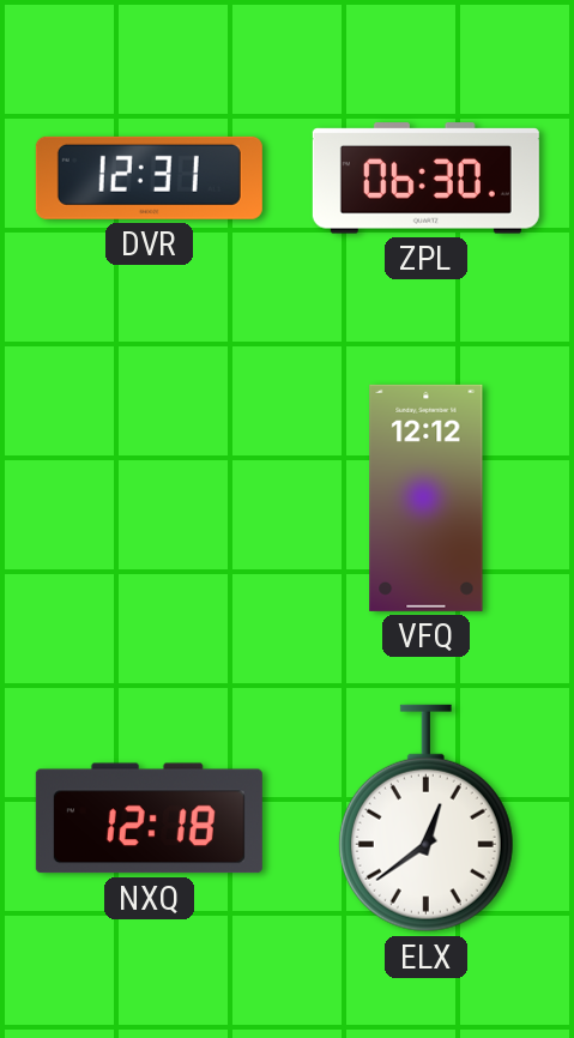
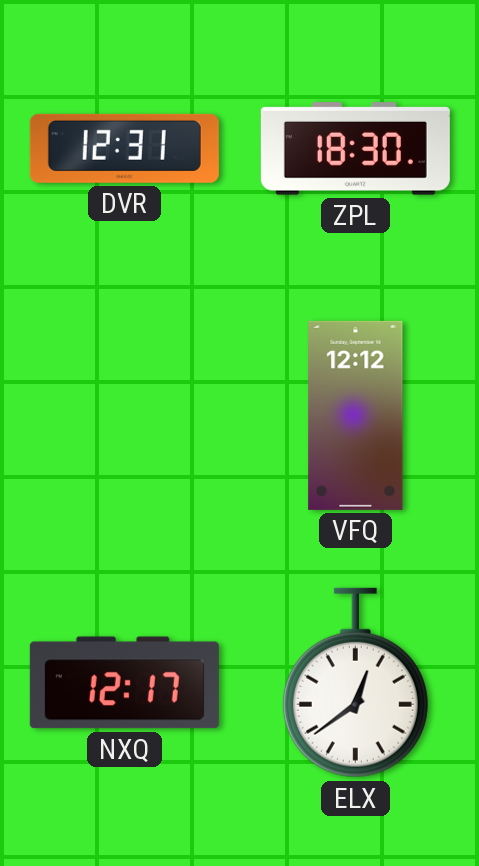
ZPL: 06:30 -> 18:30 (355, 149)
NXQ: 12:18 -> 12:17 (124, 683)
